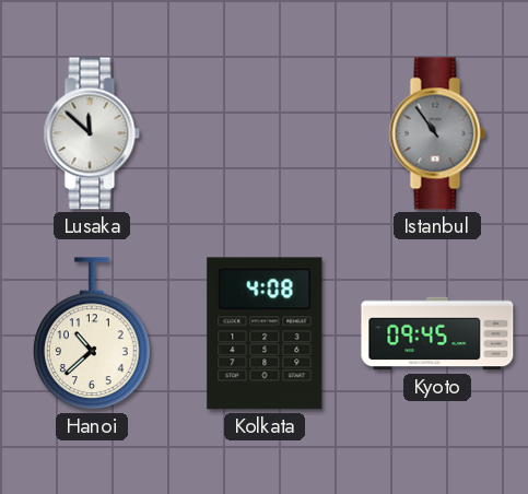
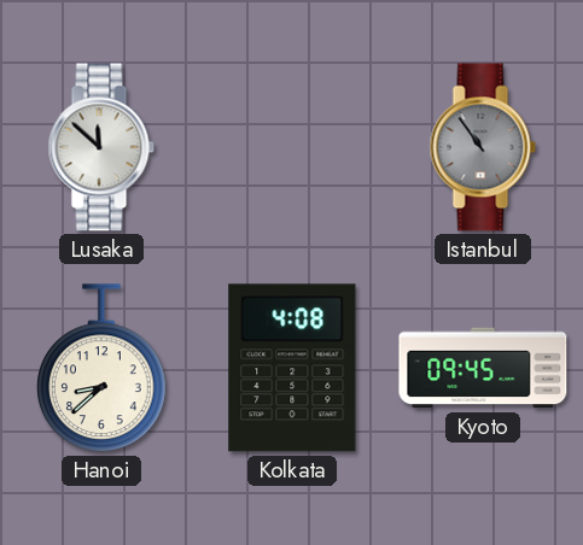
Hanoi: 10:38 -> 8:38 (101, 368)
